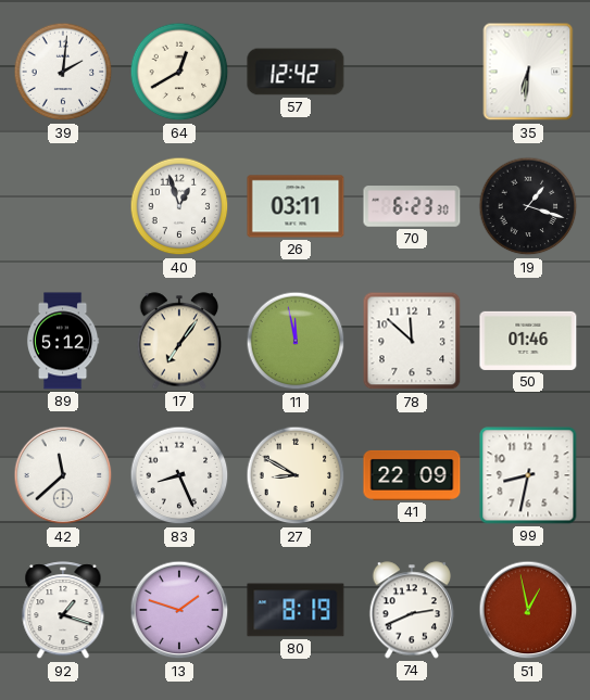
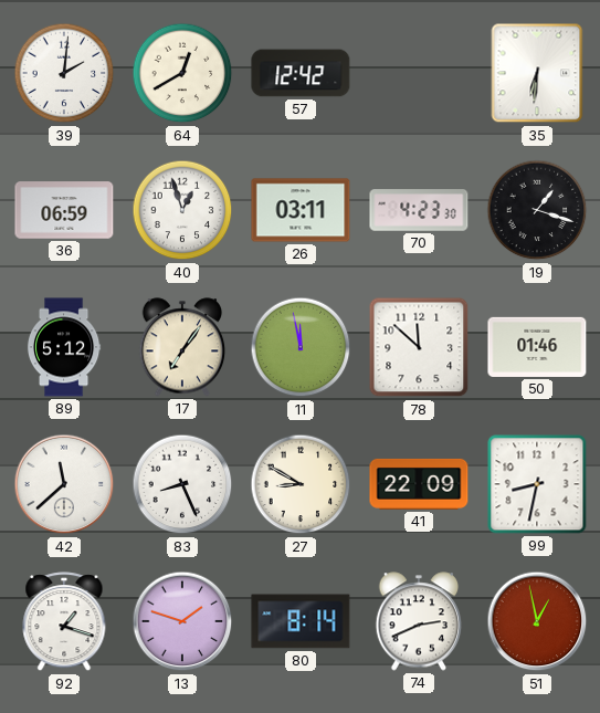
36: none -> 06:59 (64, 210)
70: 6:23 -> 4:23 (419, 210)
80: 8:19 -> 8:14 (301, 621)
